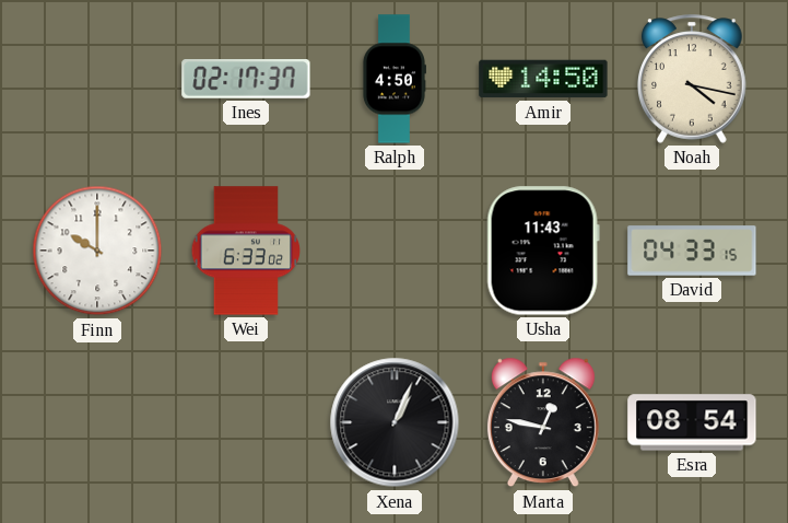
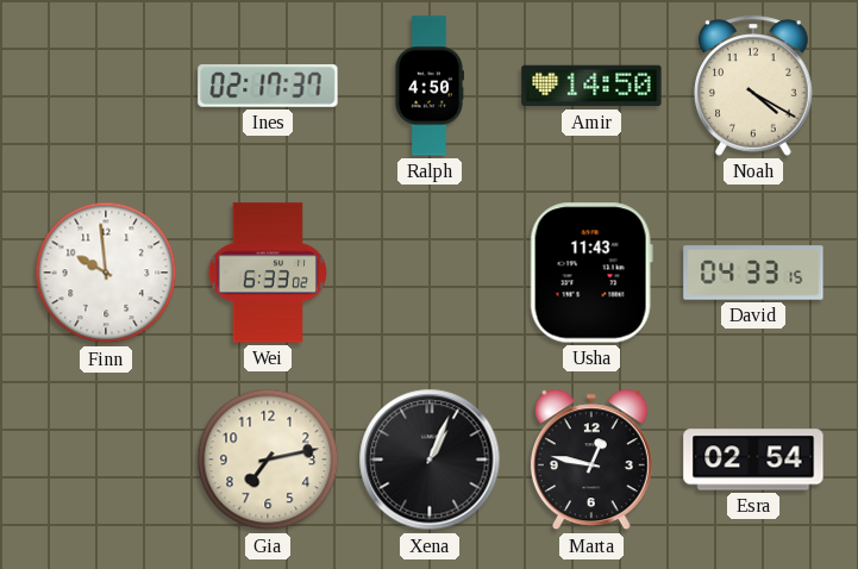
Noah: 4:17 -> 4:20 (754, 86)
Finn: 10:00 -> 9:59 (106, 273)
Gia: none -> 7:13 (268, 459)
Esra: 08:54 -> 02:54 (753, 459)
